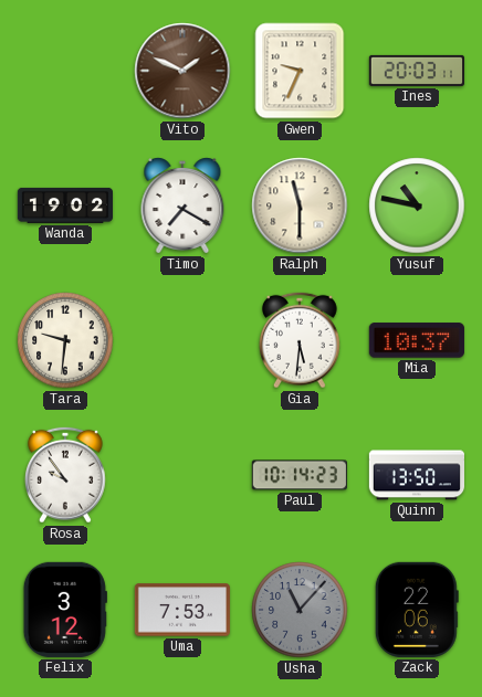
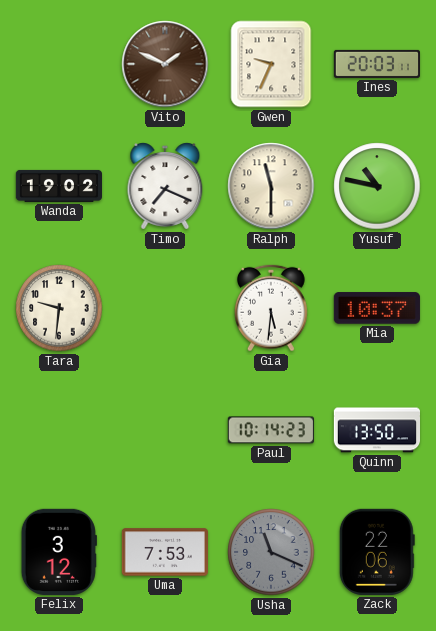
Timo: 7:20 -> 7:19 (165, 186)
Rosa: 9:54 -> none (66, 475)
Usha: 11:07 -> 11:19 (271, 552)
